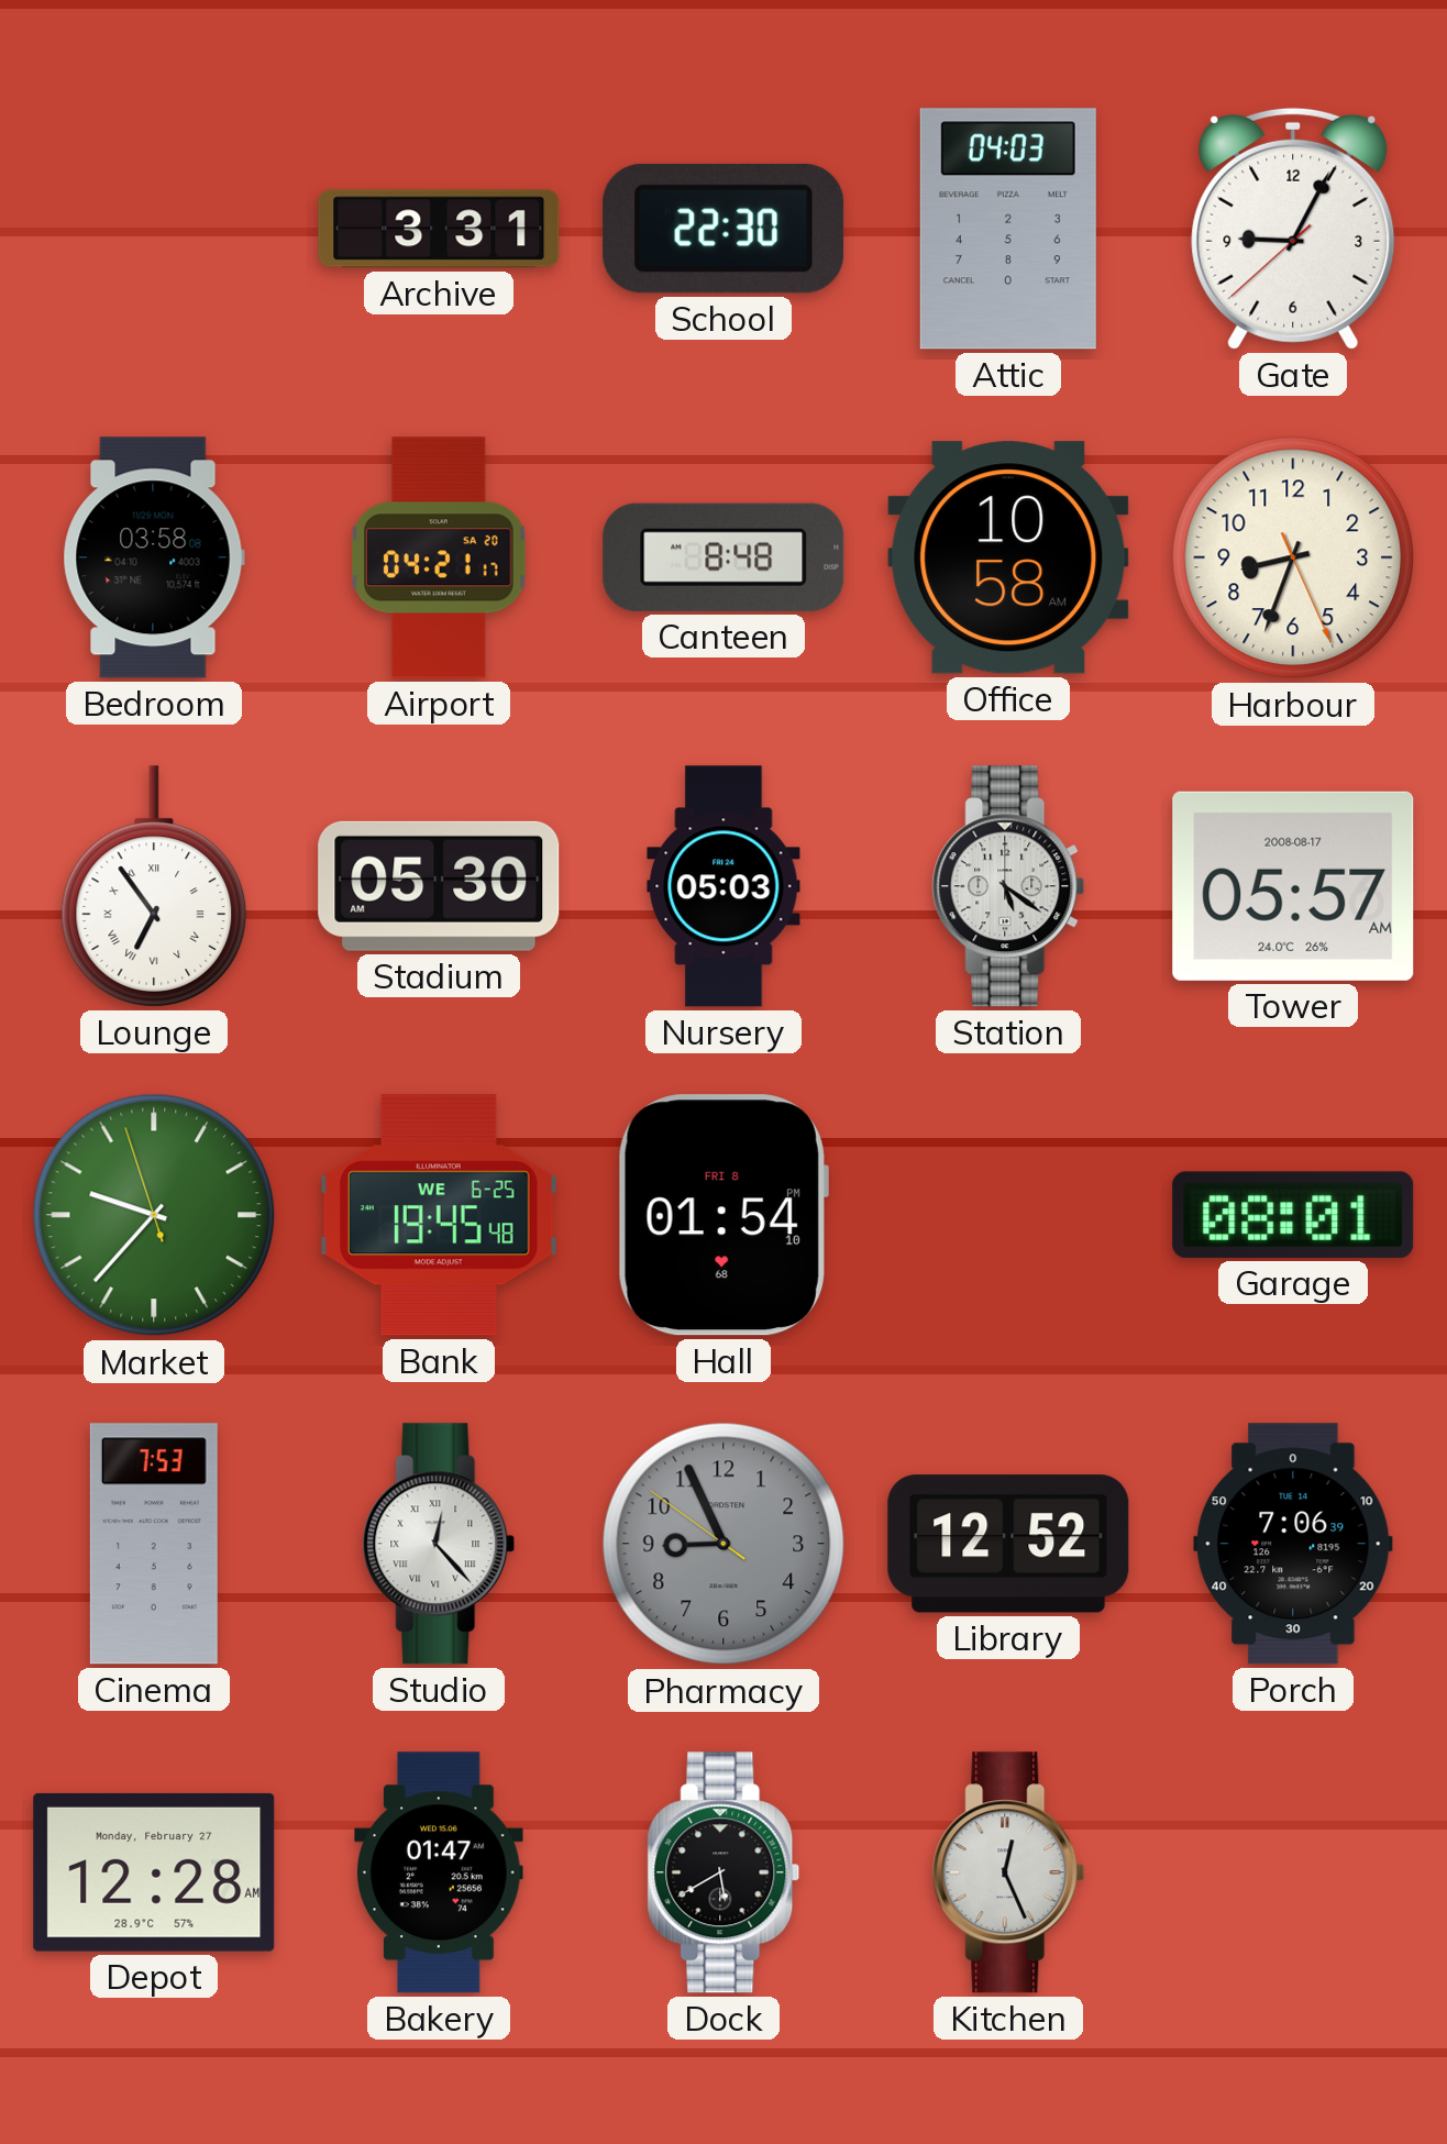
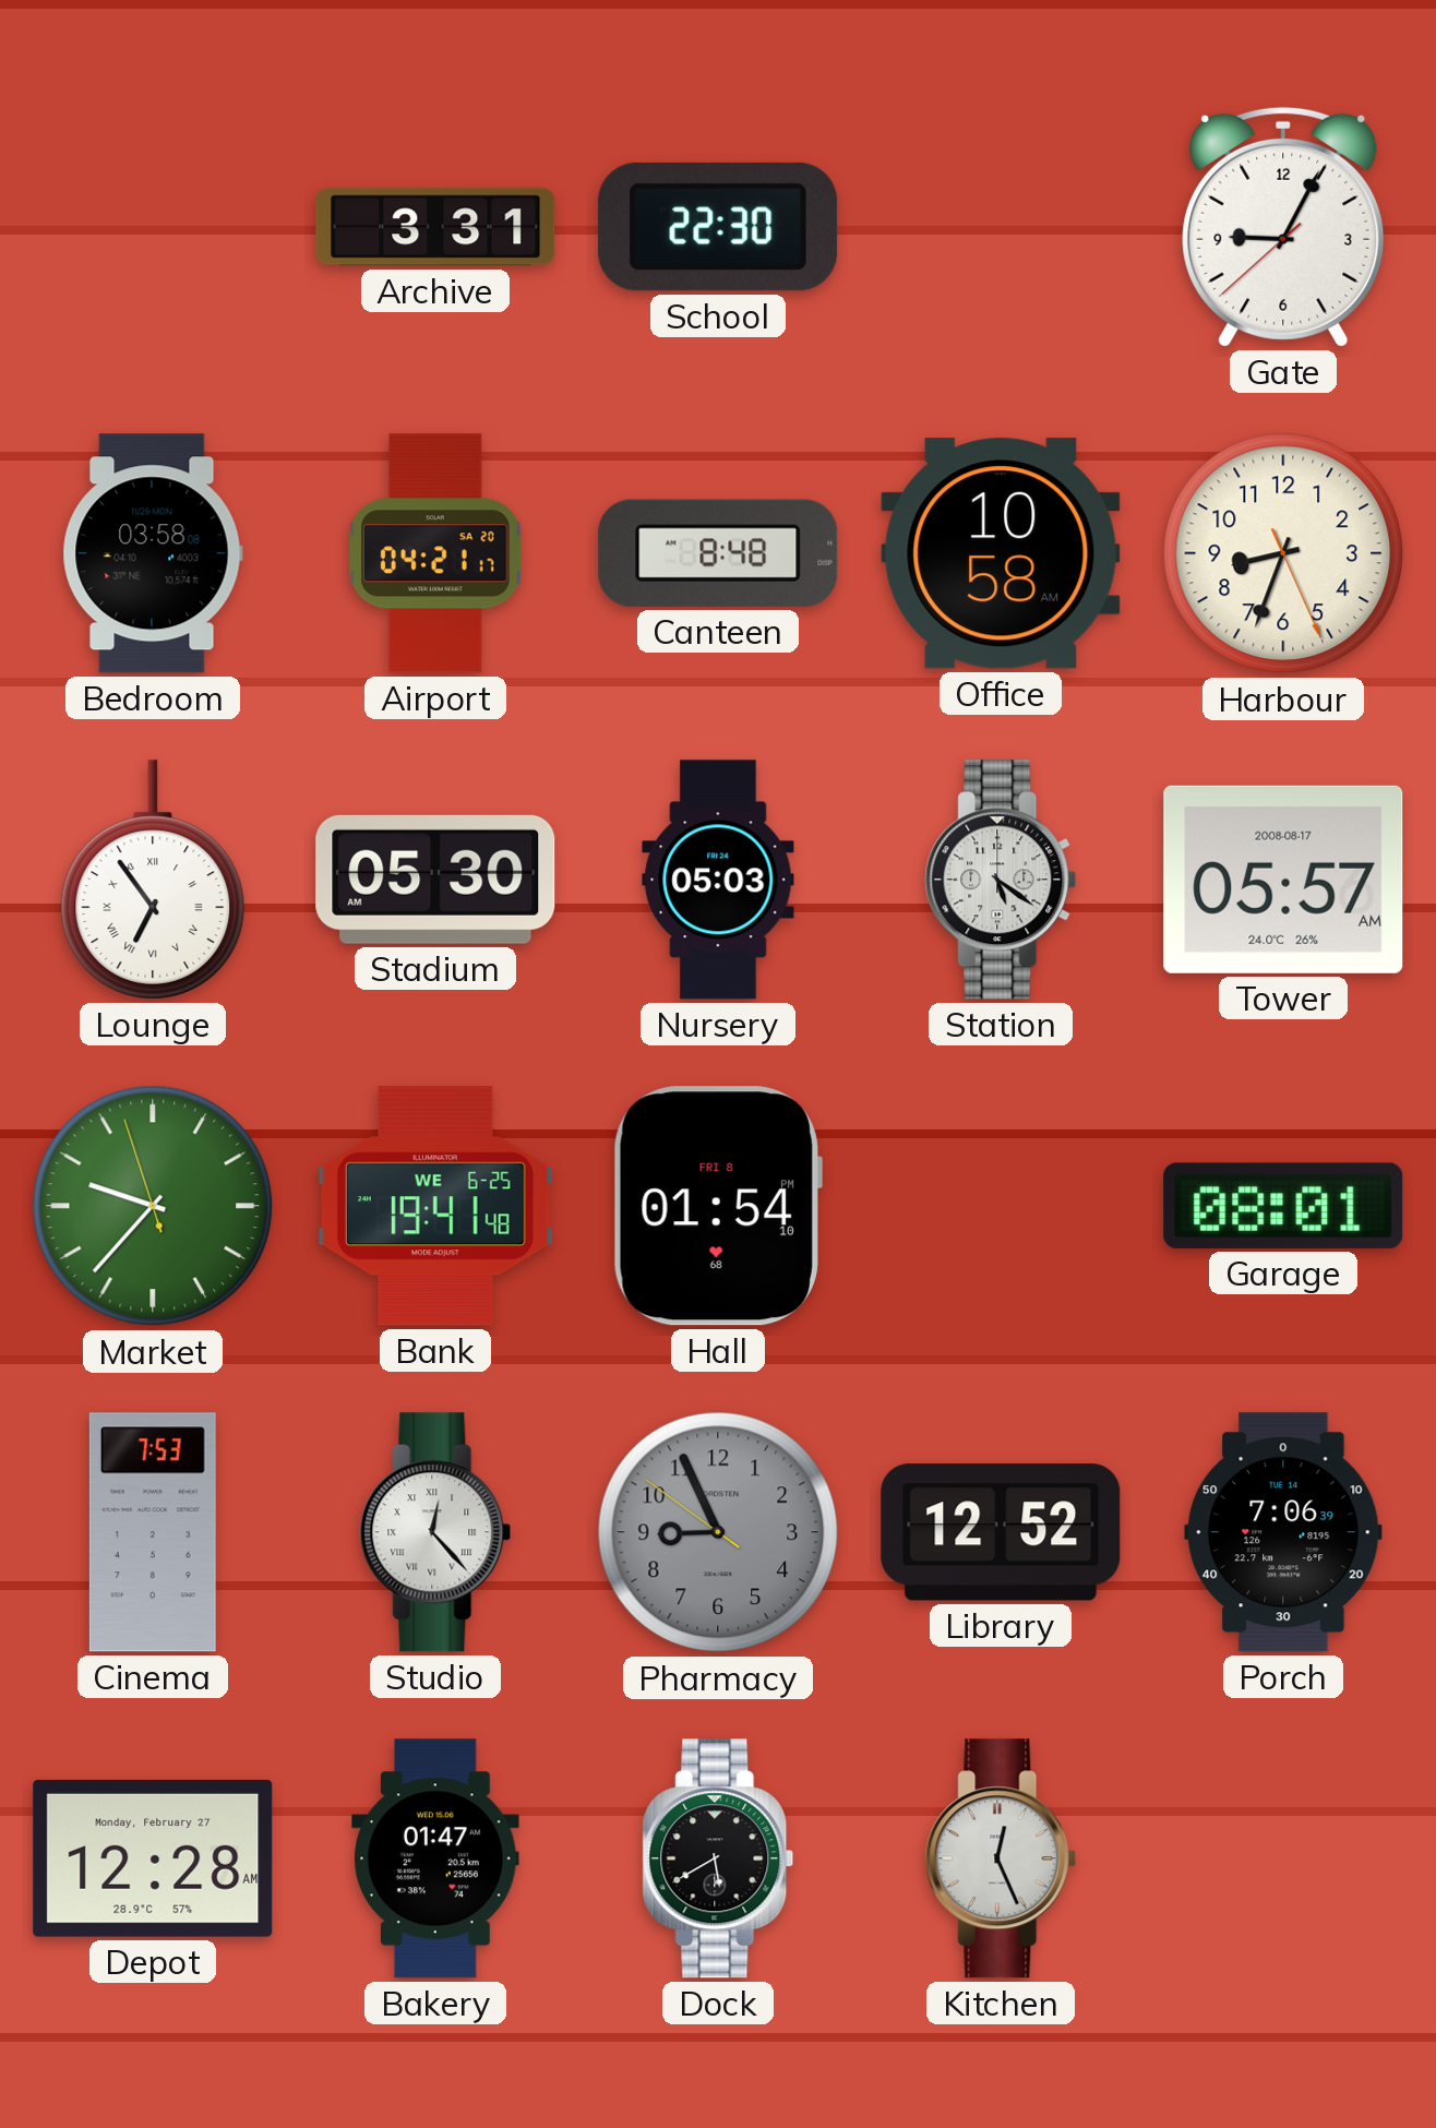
Attic: 04:03 -> none (1008, 229)
Bank: 19:45 -> 19:41 (435, 1206)
